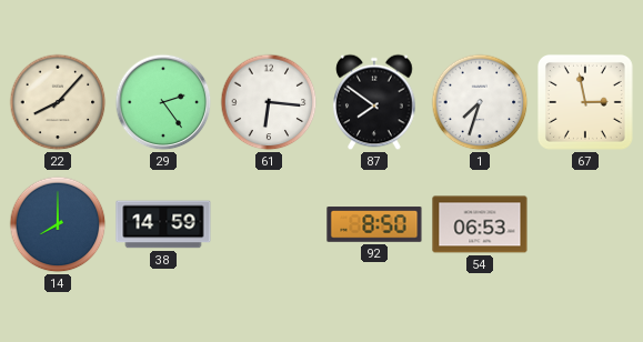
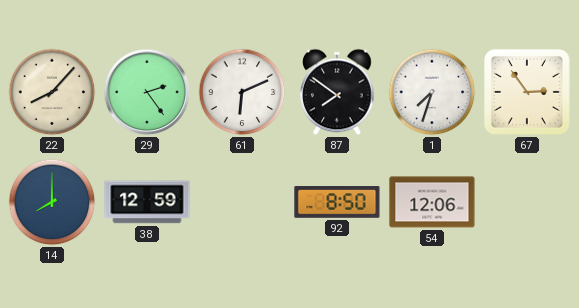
61: 6:16 -> 6:11 (242, 92)
67: 2:58 -> 2:54 (527, 92)
38: 14:59 -> 12:59 (147, 202)
54: 06:53 -> 12:06 (432, 202)
